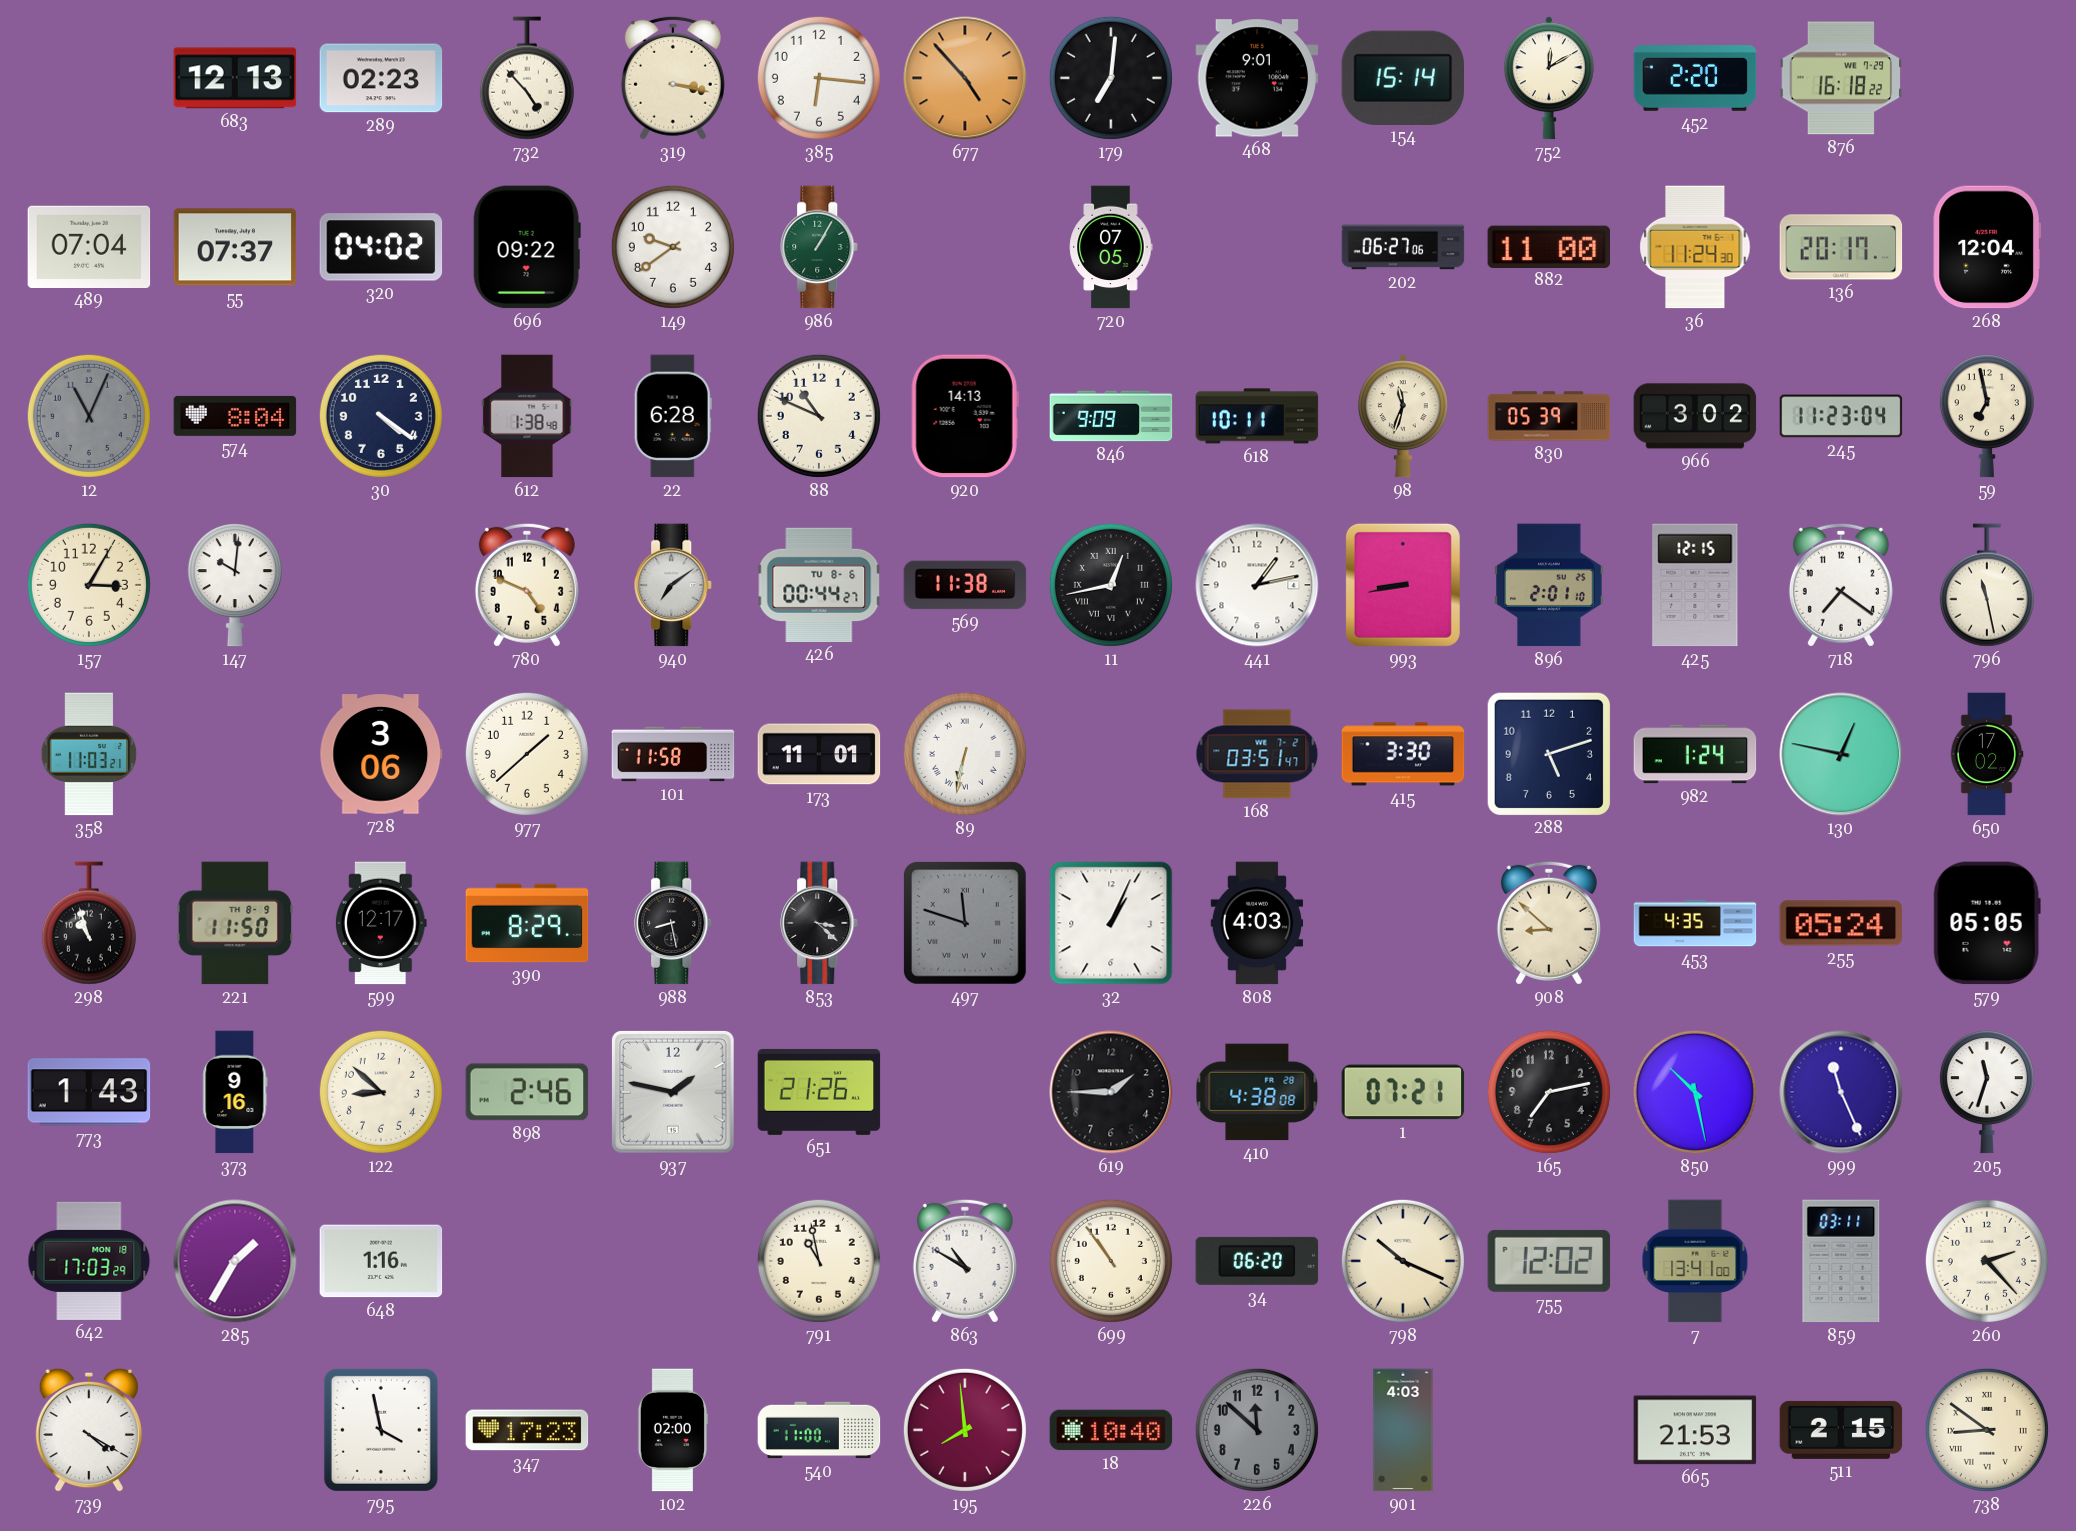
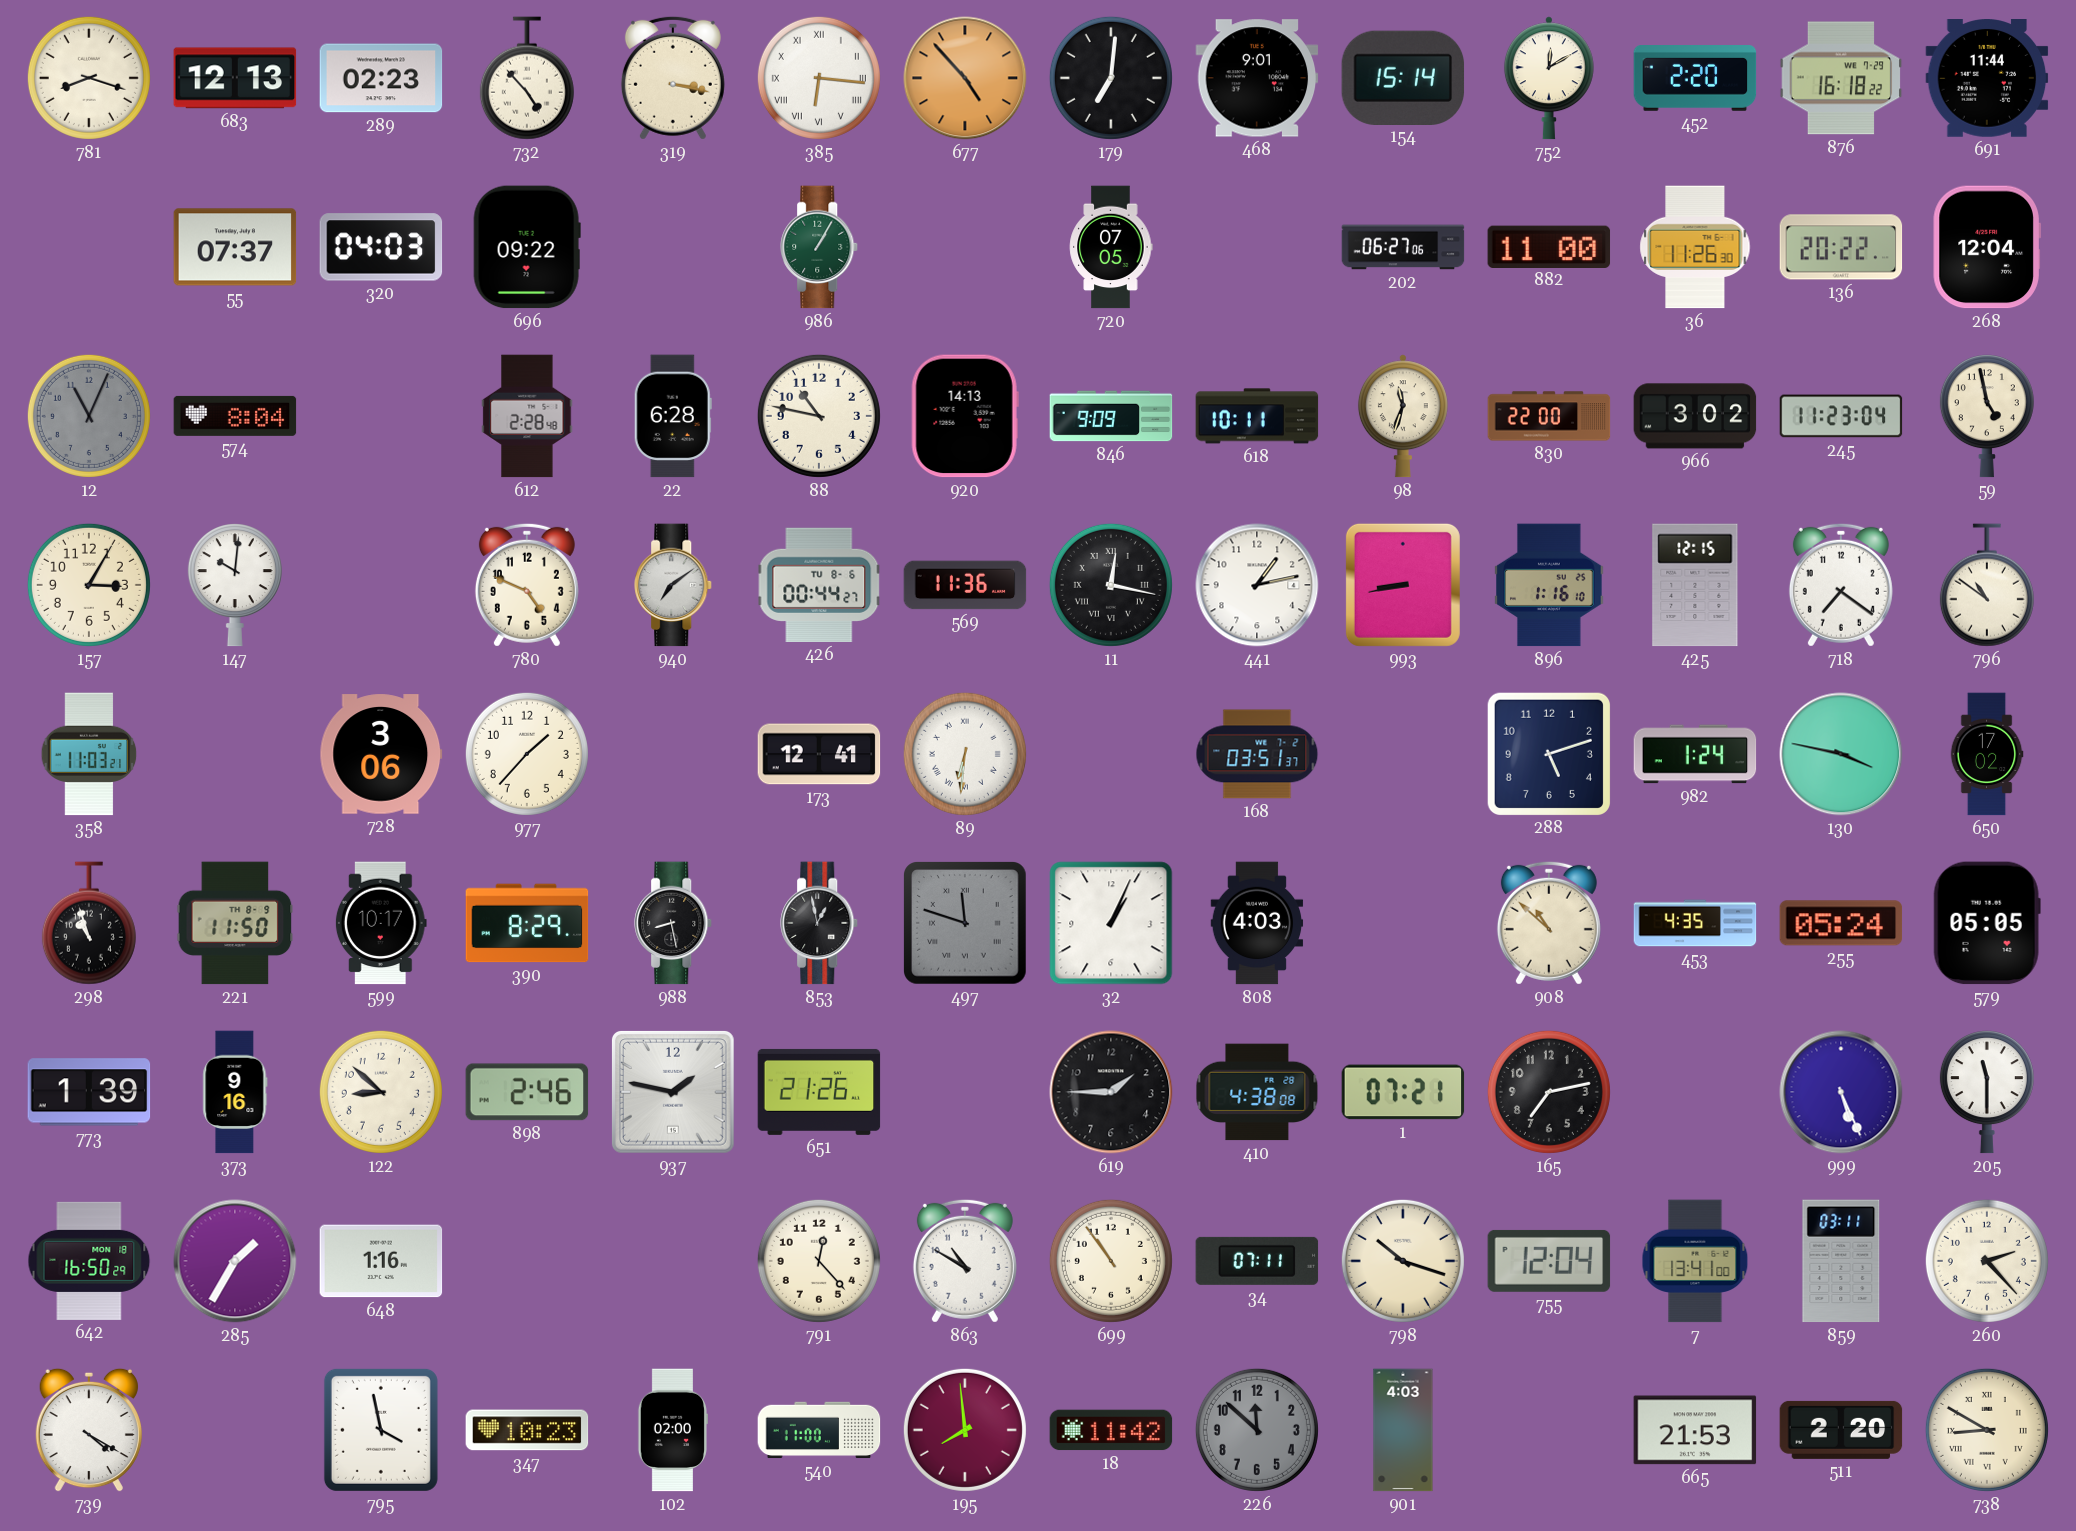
781: none -> 8:18 (89, 78)
385 numerals: Arabic -> Roman (819, 78)
691: none -> 11:44 (1987, 79)
489: 07:04 -> none (89, 246)
320: 04:02 -> 04:03 (381, 247)
149: 9:39 -> none (673, 247)
36: 11:24 -> 11:26 (1695, 247)
136: 20:17 -> 20:22 (1841, 247)
30: 4:21 -> none (381, 416)
612: 1:38 -> 2:28 (527, 416)
88: 10:49 -> 10:47 (819, 416)
830: 05:39 -> 22:00 (1549, 416)
59: 6:58 -> 4:58 (1987, 416)
569: 11:38 -> 11:36 (965, 585)
11: 12:43 -> 12:17 (1111, 585)
896: 2:01 -> 1:16 (1549, 585)
796: 11:28 -> 10:51 (1987, 585)
977: 1:38 -> 1:37 (527, 754)
101: 11:58 -> none (673, 754)
173: 11:01 -> 12:41 (819, 754)
89: 6:32 -> 6:31 (965, 754)
168: 03:51:47 -> 03:51:37 (1257, 754)
415: 3:30 -> none (1403, 754)
130: 12:47 -> 3:47 (1841, 754)
599: 12:17 -> 10:17 (381, 923)
853: 3:22 -> 12:58 (820, 923)
908: 8:52 -> 10:52 (1549, 923)
773: 1:43 -> 1:39 (89, 1092)
850: 10:28 -> none (1695, 1092)
999: 11:26 -> 5:26 (1841, 1092)
205: 11:33 -> 11:30 (1987, 1092)
642: 17:03 -> 16:50 (89, 1261)
791: 10:58 -> 12:23 (819, 1261)
34: 06:20 -> 07:11 (1257, 1261)
798: 10:19 -> 10:18 (1403, 1261)
755: 12:02 -> 12:04 (1549, 1261)
347: 17:23 -> 10:23 (527, 1430)
18: 10:40 -> 11:42 (1111, 1430)
511: 2:15 -> 2:20 (1841, 1430)
738: 8:51 -> 8:50 (1987, 1430)
